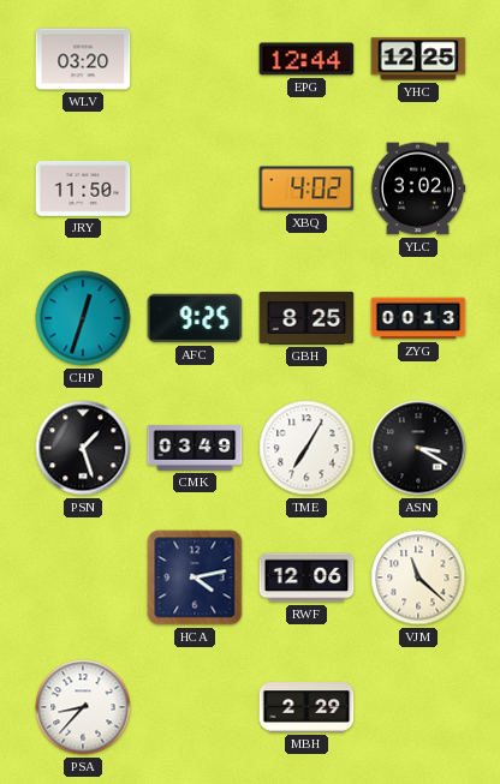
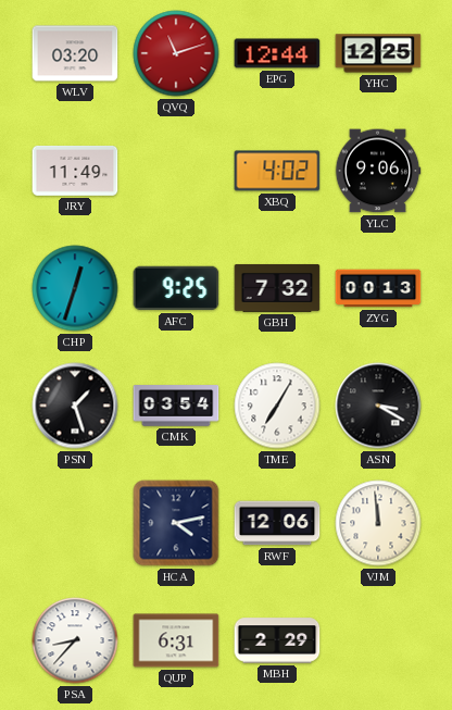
QVQ: none -> 11:12 (176, 53)
JRY: 11:50 -> 11:49 (75, 172)
YLC: 3:02 -> 9:06 (378, 171)
GBH: 8:25 -> 7:32 (277, 288)
CMK: 03:49 -> 03:54 (176, 406)
VJM: 11:22 -> 11:59 (378, 523)
QUP: none -> 6:31 (176, 640)
